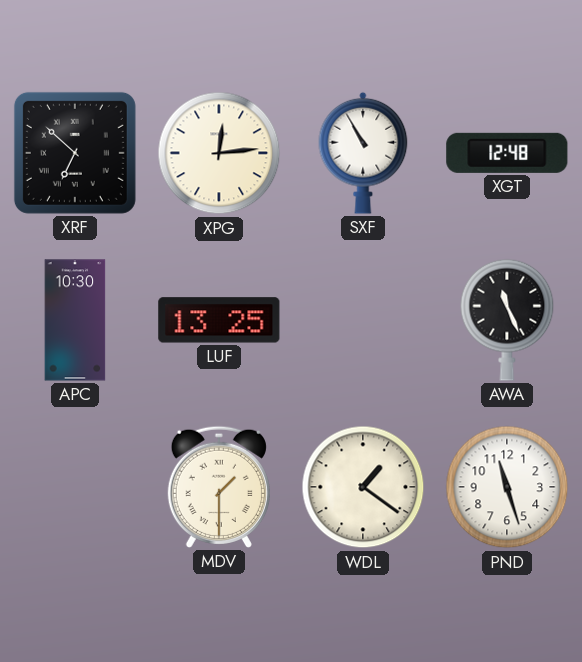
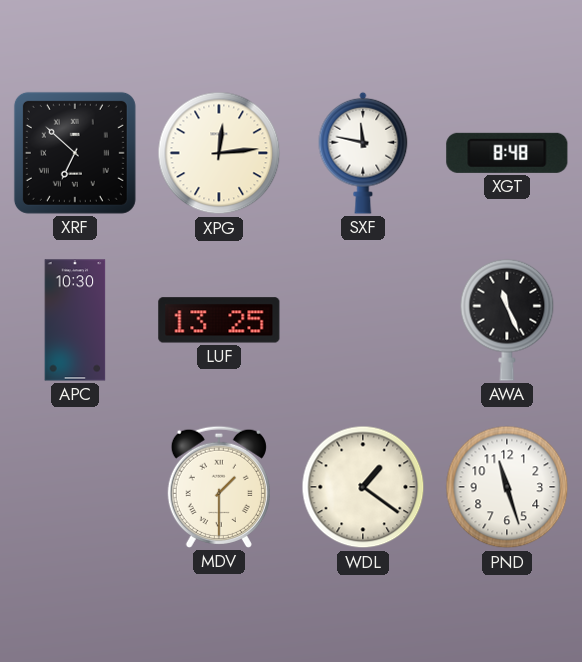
SXF: 10:55 -> 11:47 (363, 153)
XGT: 12:48 -> 8:48 (507, 153)
